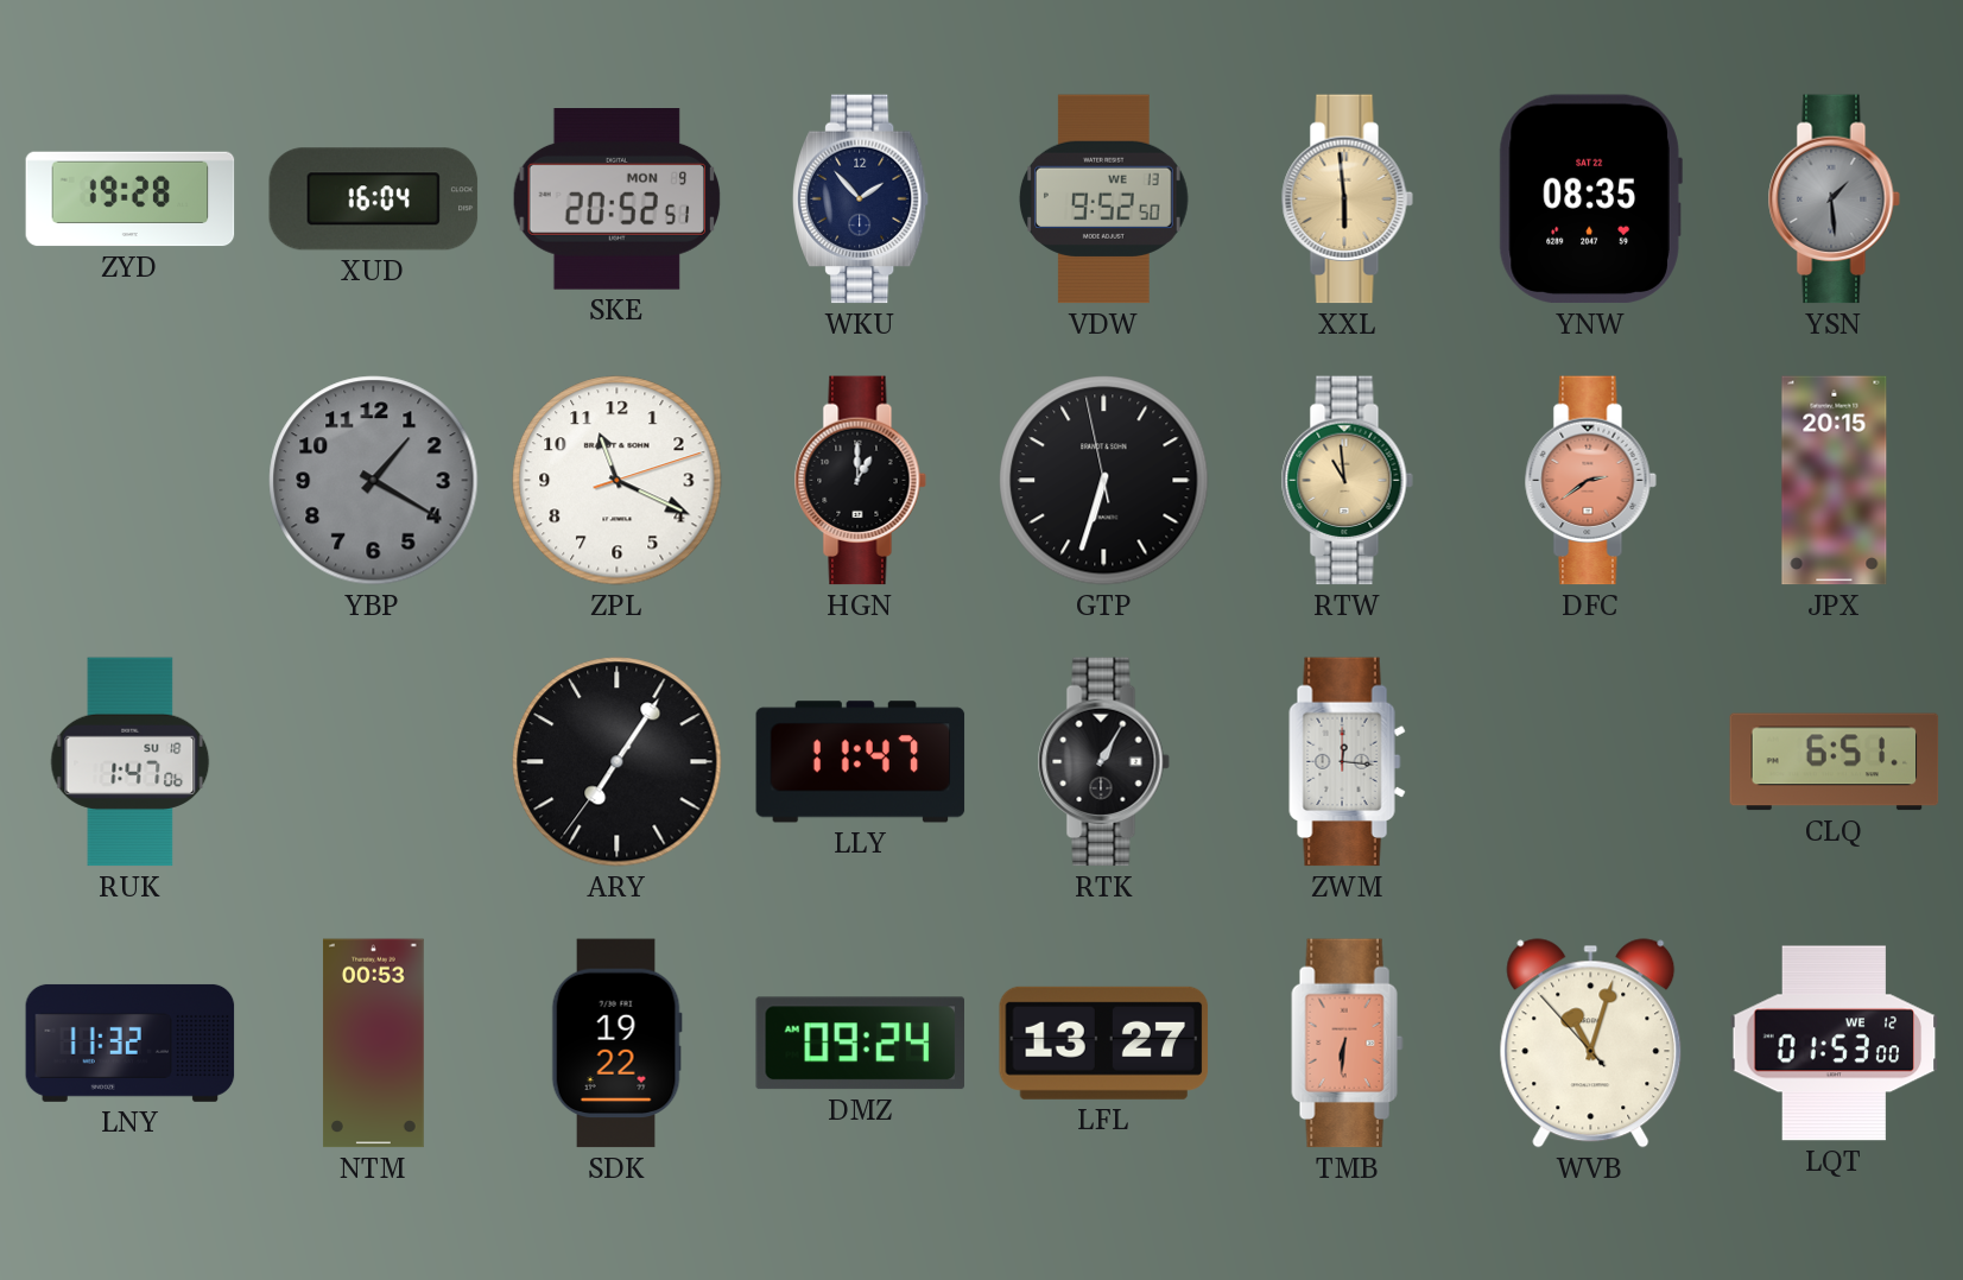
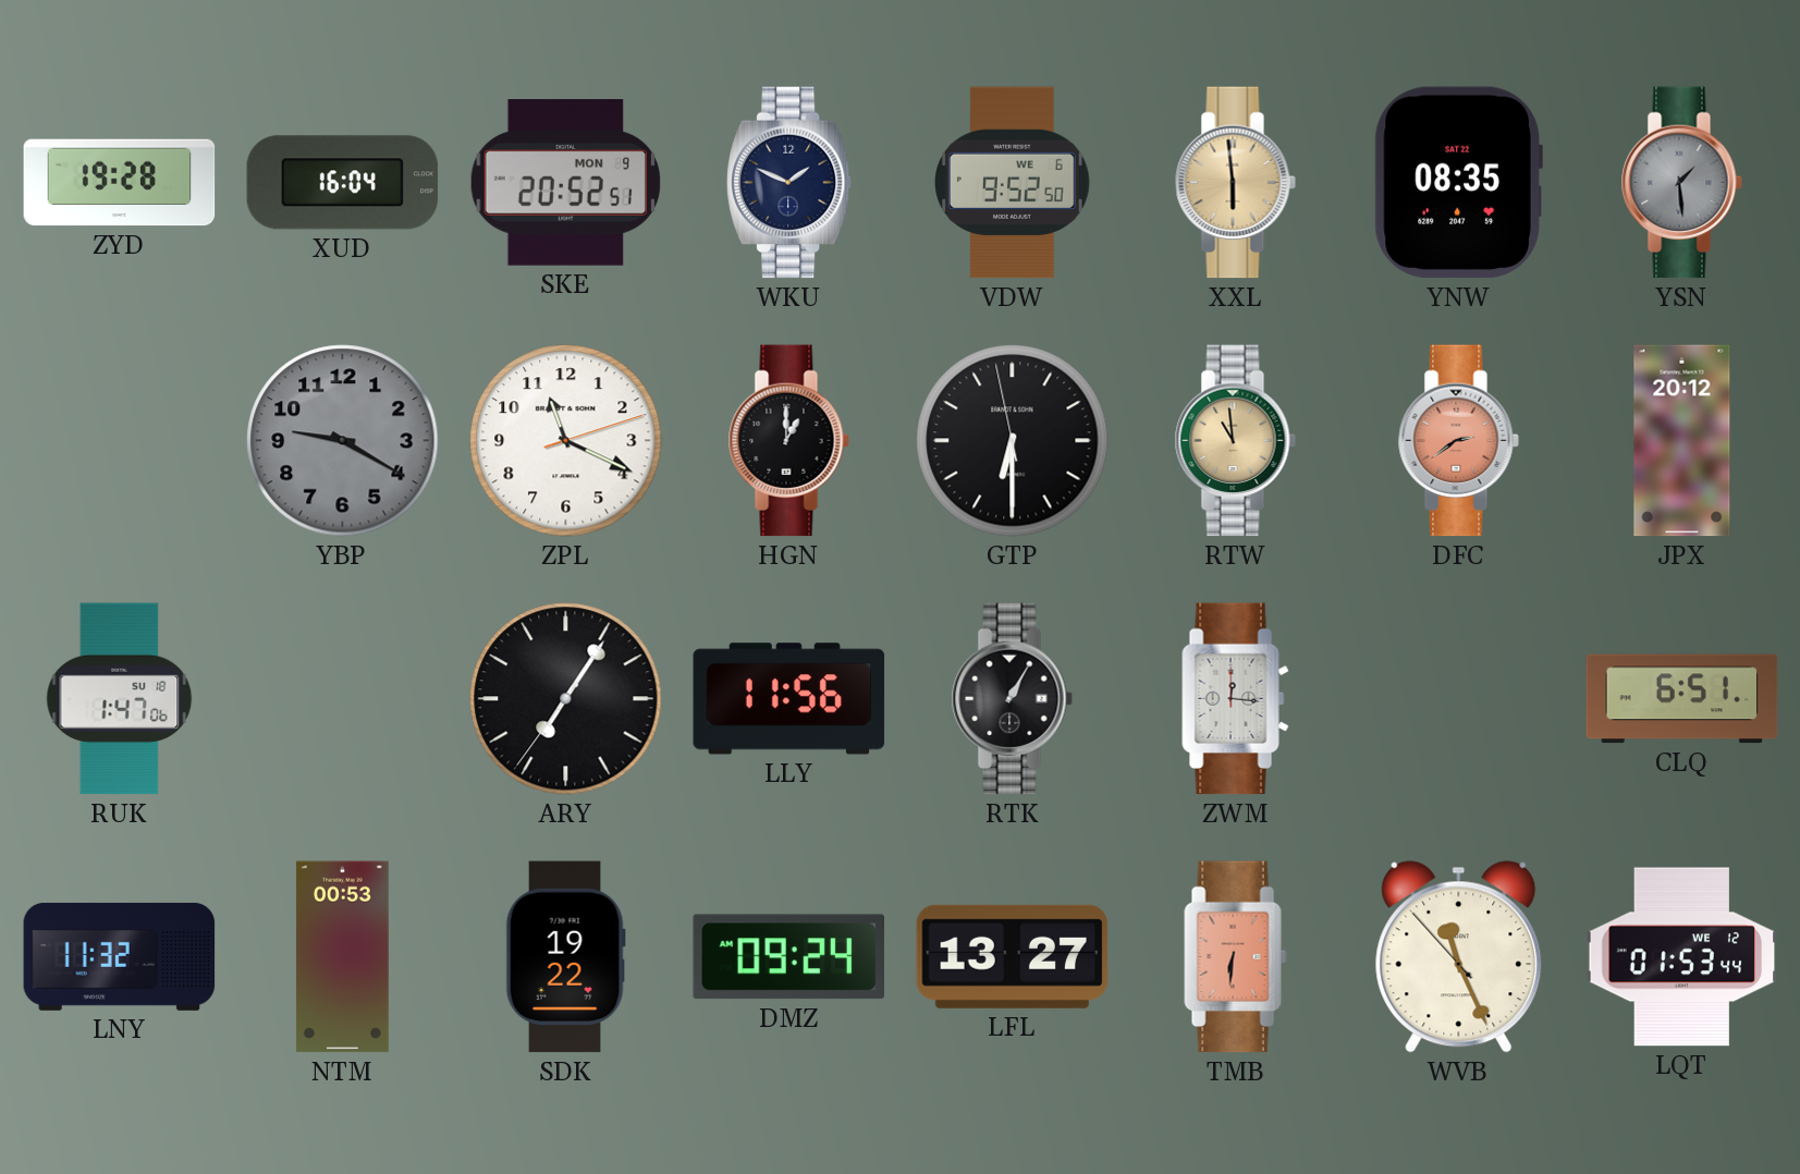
WKU: 1:53 -> 1:49 (788, 183)
VDW date: WE 13 -> WE 6 (1013, 183)
YBP: 1:20 -> 9:20 (343, 441)
GTP: 6:32 -> 6:29 (1013, 441)
JPX: 20:15 -> 20:12 (1682, 441)
LLY: 11:47 -> 11:56 (789, 699)
WVB: 11:02 -> 11:25 (1459, 957)
LQT: 01:53:00 -> 01:53:44 (1682, 957)
